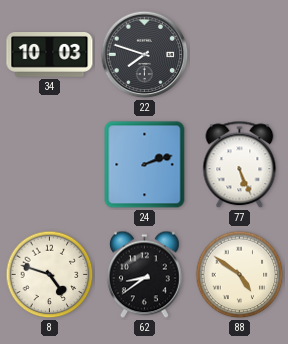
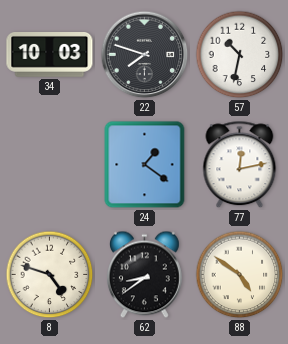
57: none -> 10:32 (240, 55)
24: 2:12 -> 1:21 (145, 165)
77: 5:26 -> 12:13 (240, 165)
